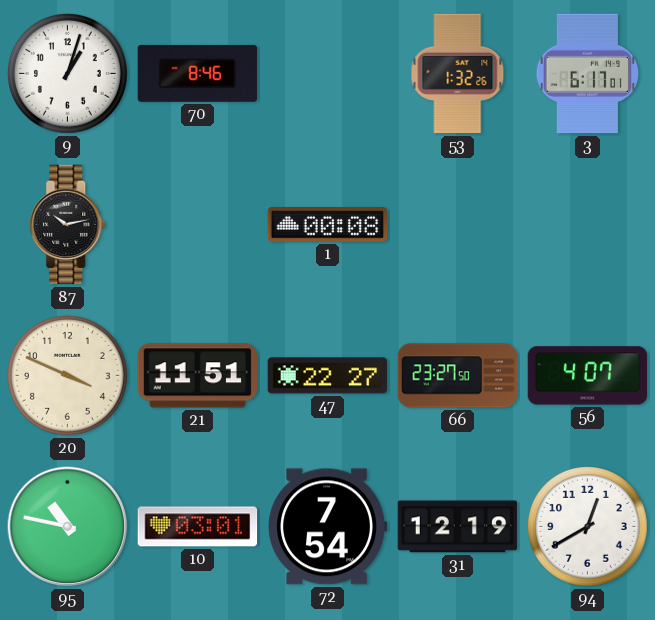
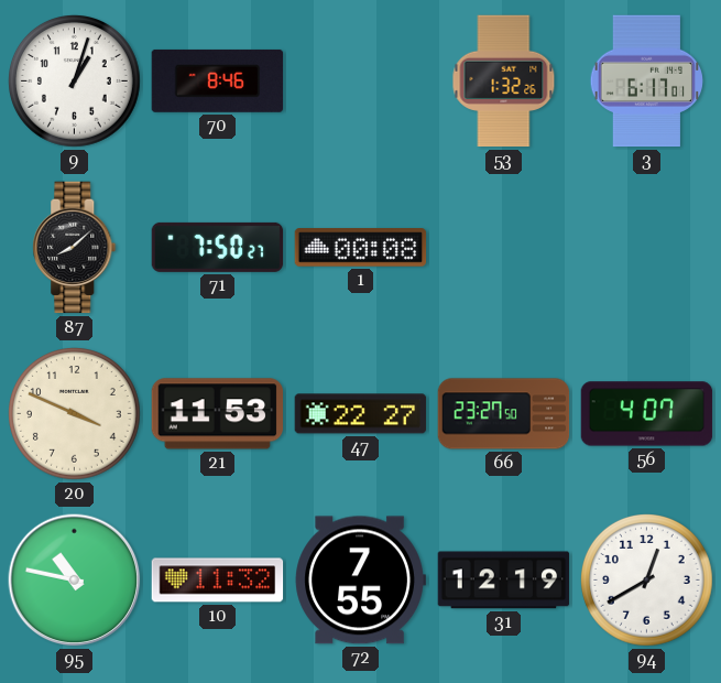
87: 10:13 -> 8:08 (75, 248)
71: none -> 7:50 (218, 247)
21: 11:51 -> 11:53 (218, 414)
10: 03:01 -> 11:32 (218, 581)
72: 7:54 -> 7:55 (360, 581)
